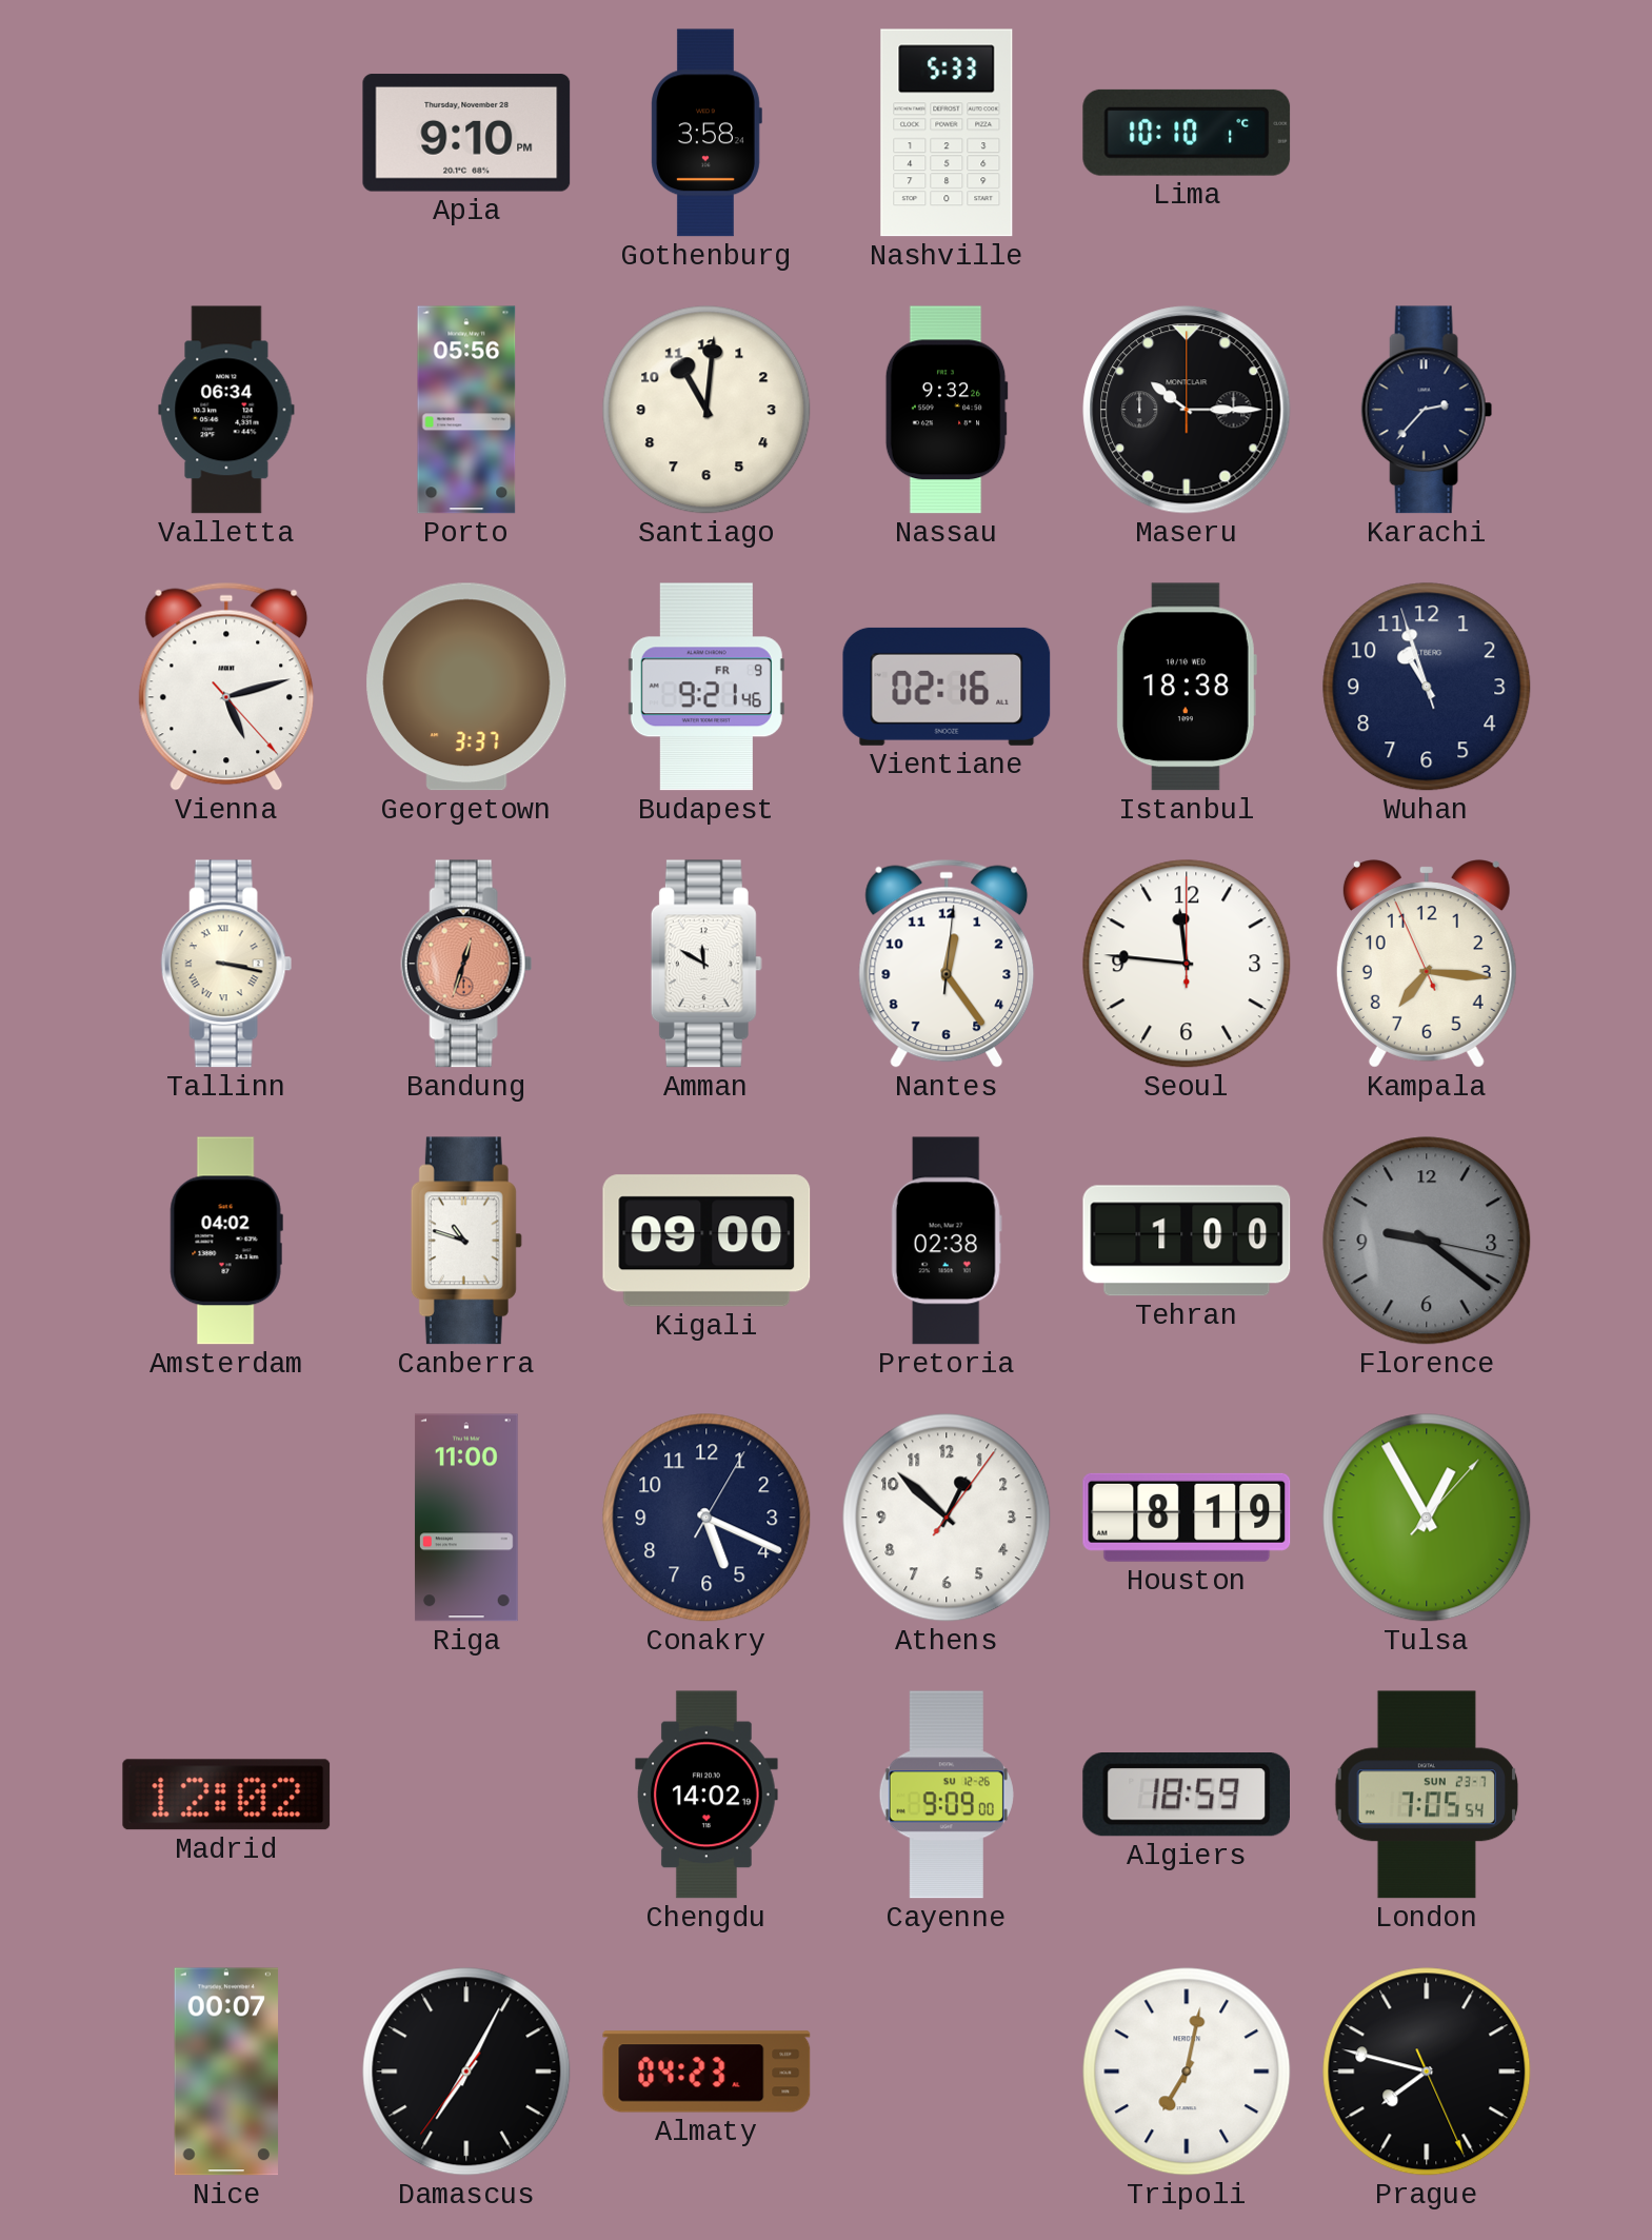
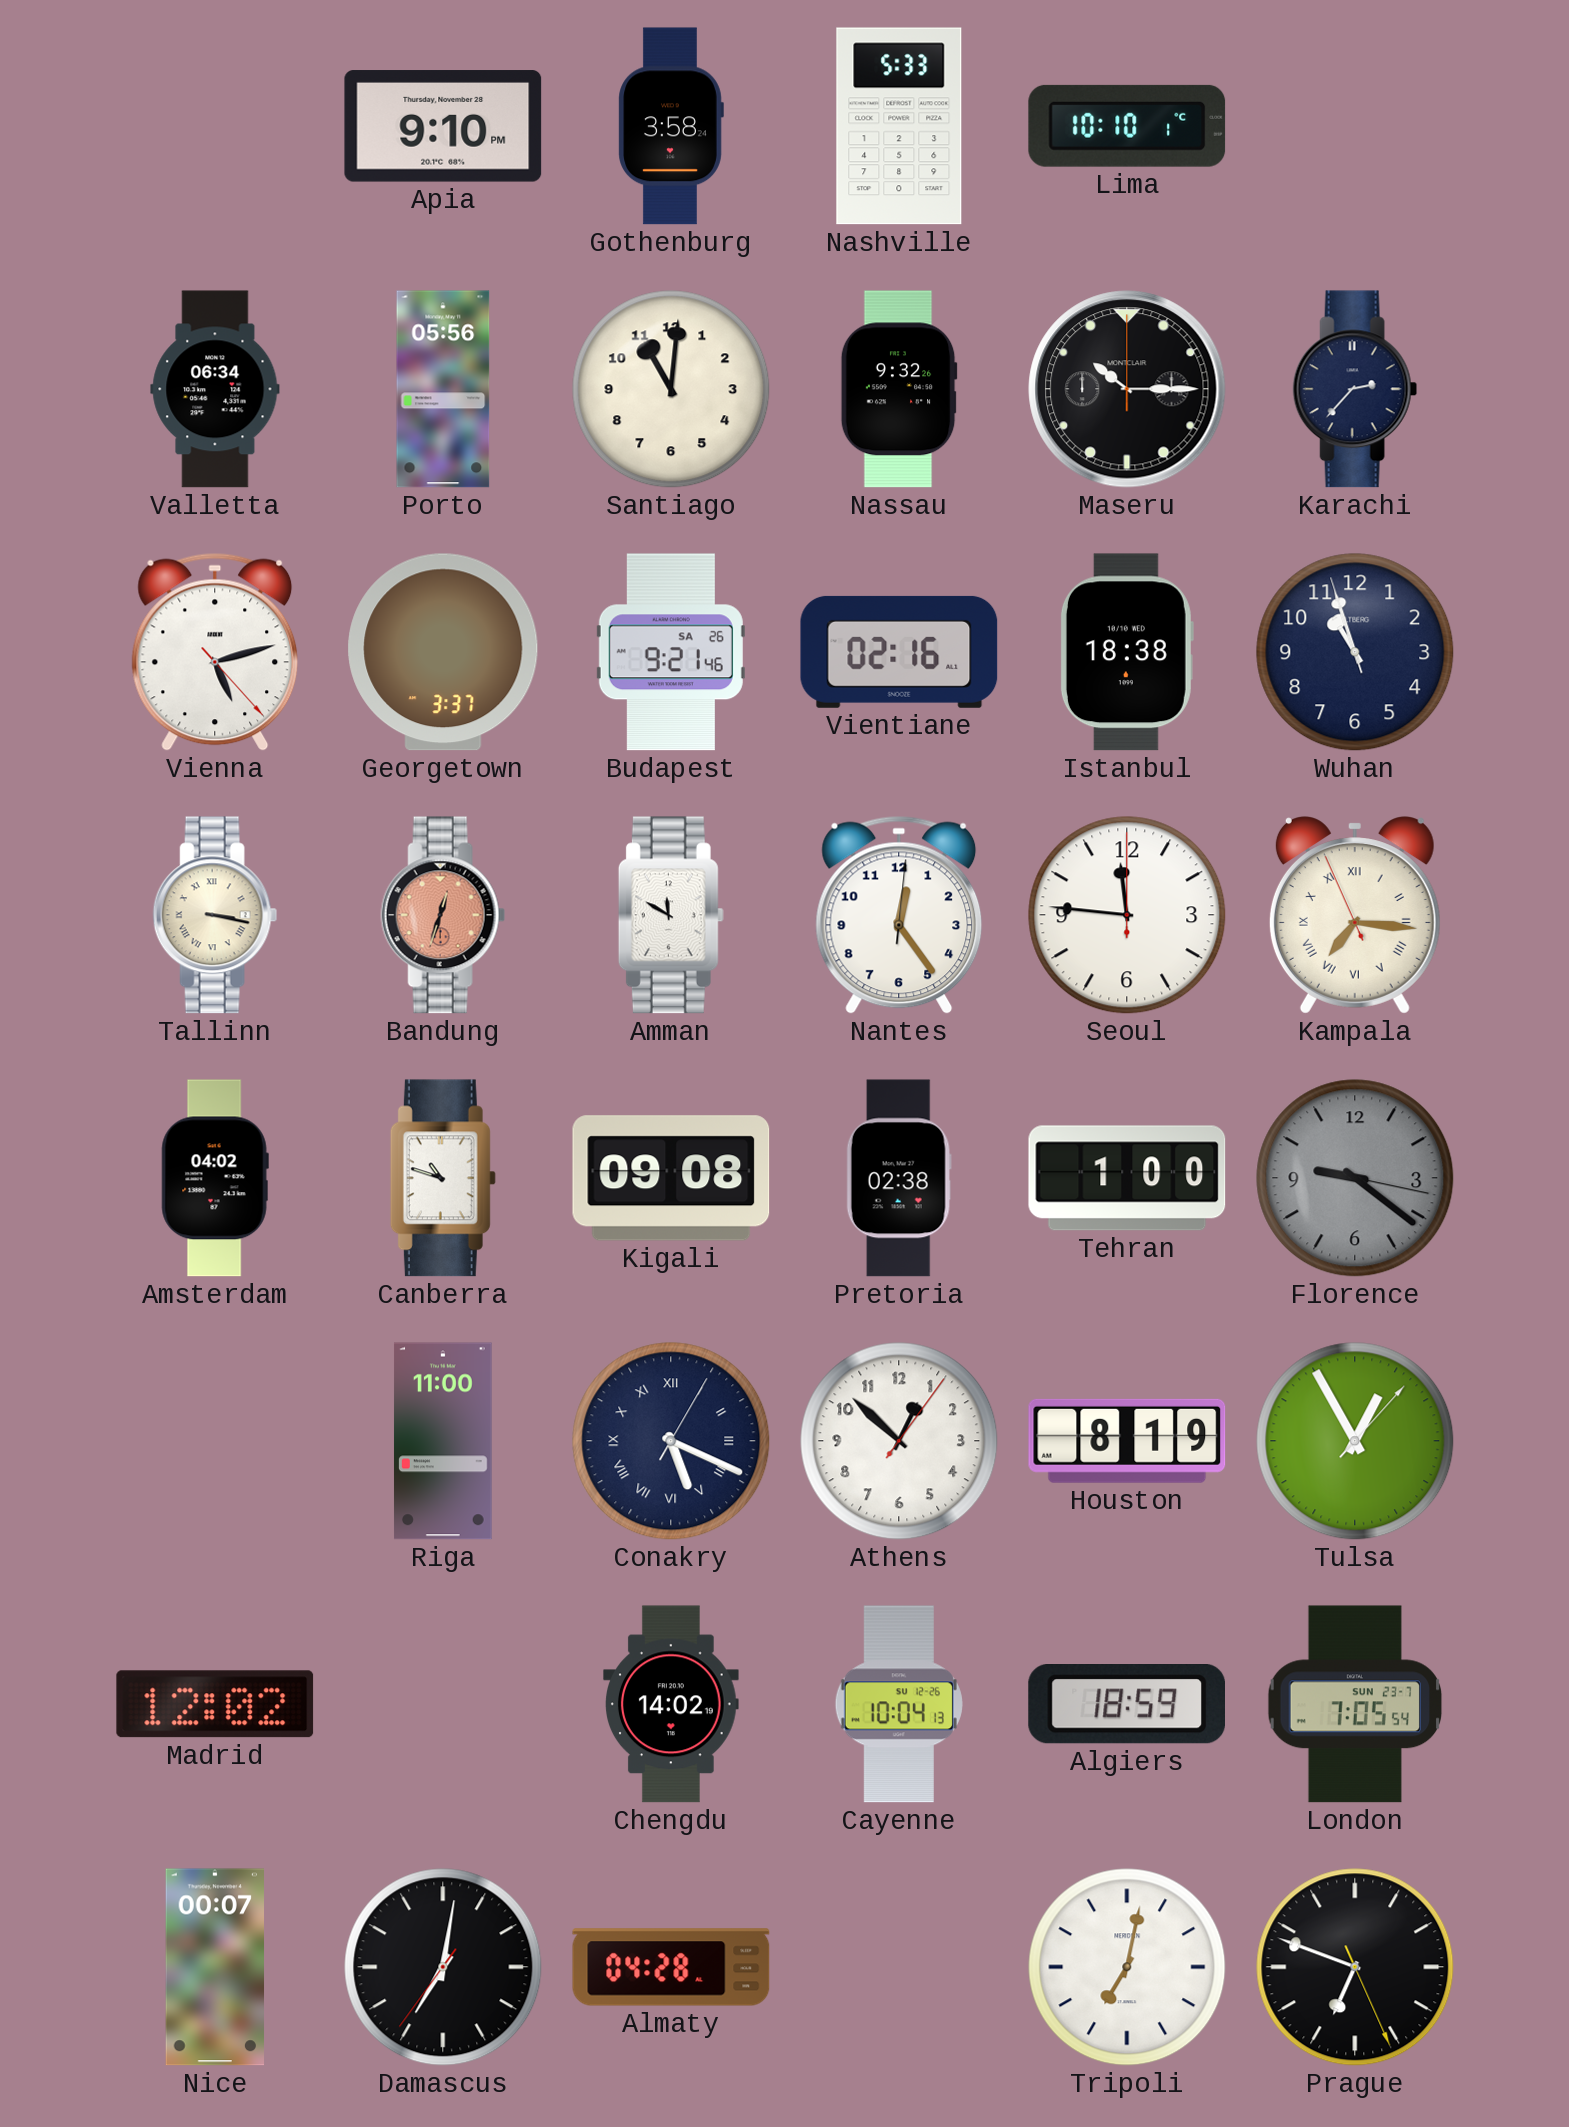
Budapest date: FR 9 -> SA 26 (671, 652)
Kampala numerals: Arabic -> Roman (1355, 915)
Kigali: 09:00 -> 09:08 (671, 1178)
Conakry numerals: Arabic -> Roman (671, 1441)
Cayenne: 9:09 -> 10:04 (899, 1704)
Damascus: 7:04 -> 7:01 (443, 1967)
Almaty: 04:23 -> 04:28 (671, 1967)
Prague: 7:47 -> 6:48 (1355, 1967)
